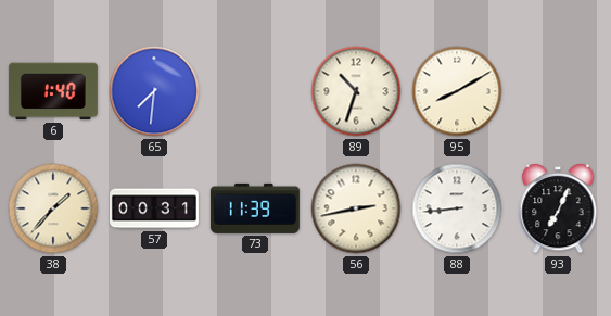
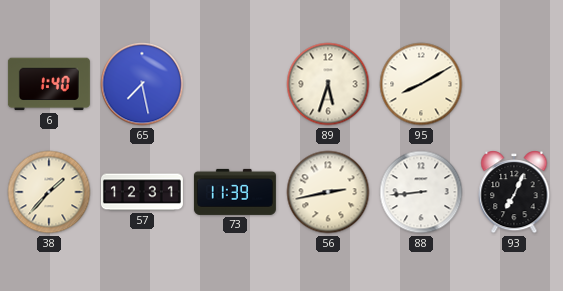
65: 7:31 -> 7:28 (142, 84)
89: 10:33 -> 5:33 (328, 84)
57: 00:31 -> 12:31 (142, 192)
